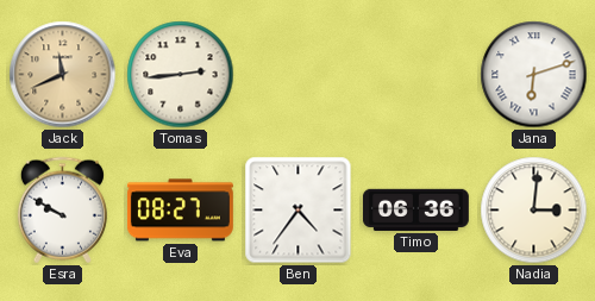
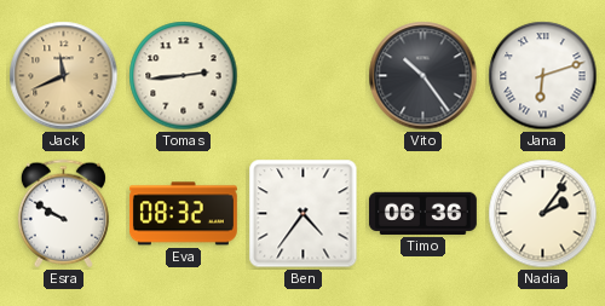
Vito: none -> 10:24 (423, 76)
Eva: 08:27 -> 08:32 (183, 214)
Nadia: 3:01 -> 2:06 (543, 214)
